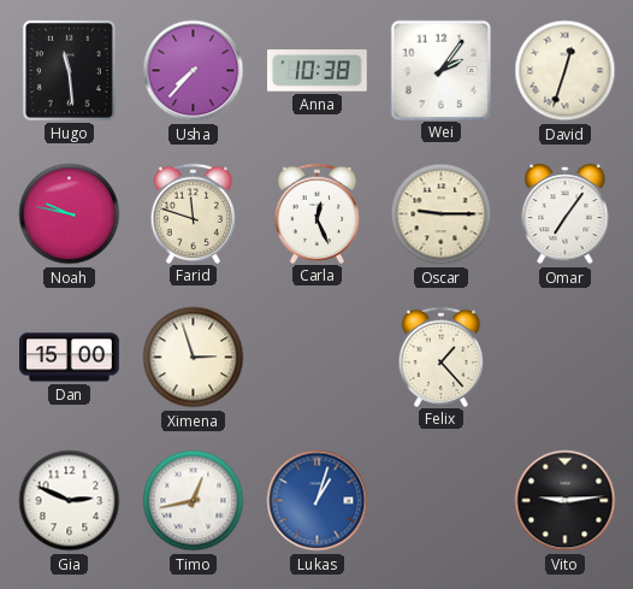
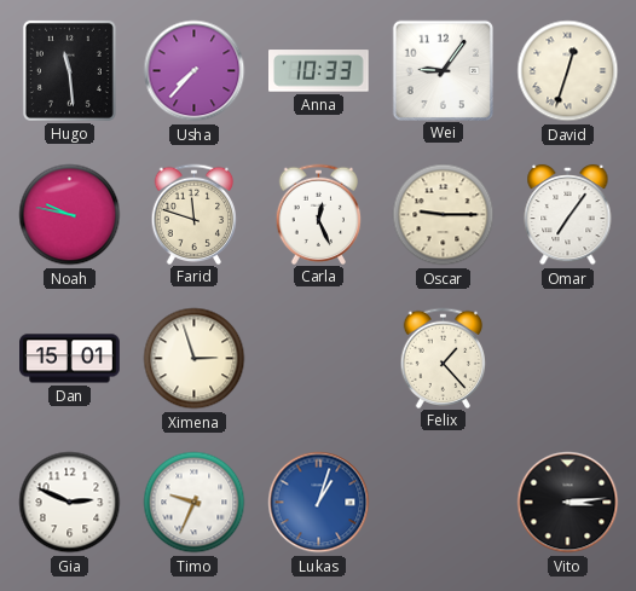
Anna: 10:38 -> 10:33 (319, 71)
Wei: 2:06 -> 9:06 (443, 70)
Dan: 15:00 -> 15:01 (70, 359)
Timo: 12:43 -> 9:34 (195, 503)
Vito: 9:14 -> 3:14 (568, 503)
